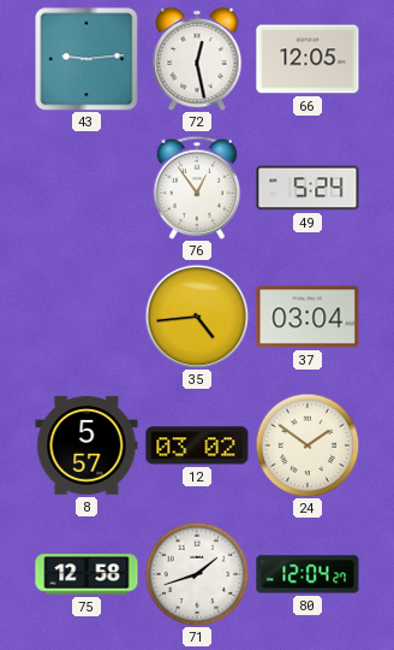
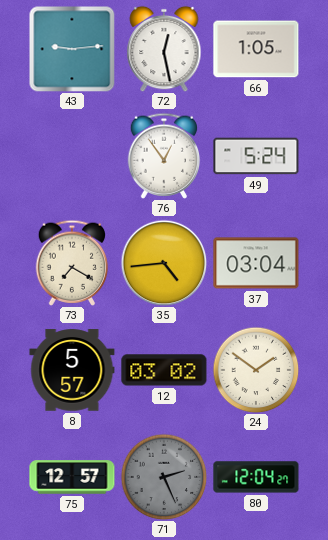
66: 12:05 -> 1:05 (256, 49)
73: none -> 7:20 (72, 263)
75: 12:58 -> 12:57 (72, 477)
71: 1:42 -> 2:26 (164, 477)
71 dial: white -> grey (164, 477)
